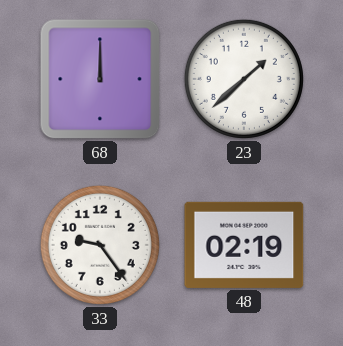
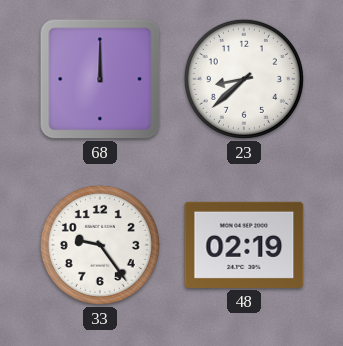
23: 1:38 -> 8:38 (244, 79)
